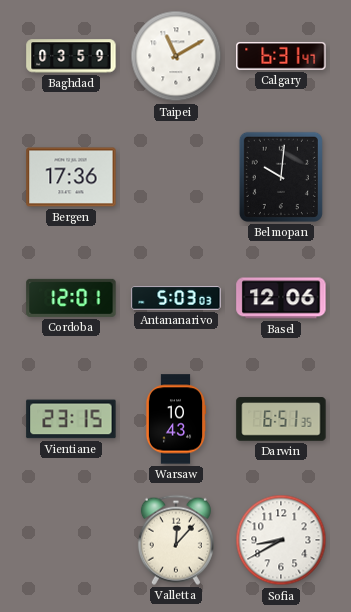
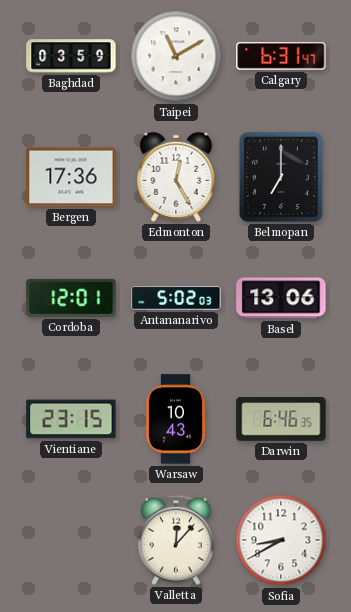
Edmonton: none -> 12:25 (176, 177)
Belmopan: 10:01 -> 7:00 (281, 177)
Antananarivo: 5:03 -> 5:02 (176, 298)
Basel: 12:06 -> 13:06 (281, 298)
Darwin: 6:51 -> 6:46 (281, 419)
